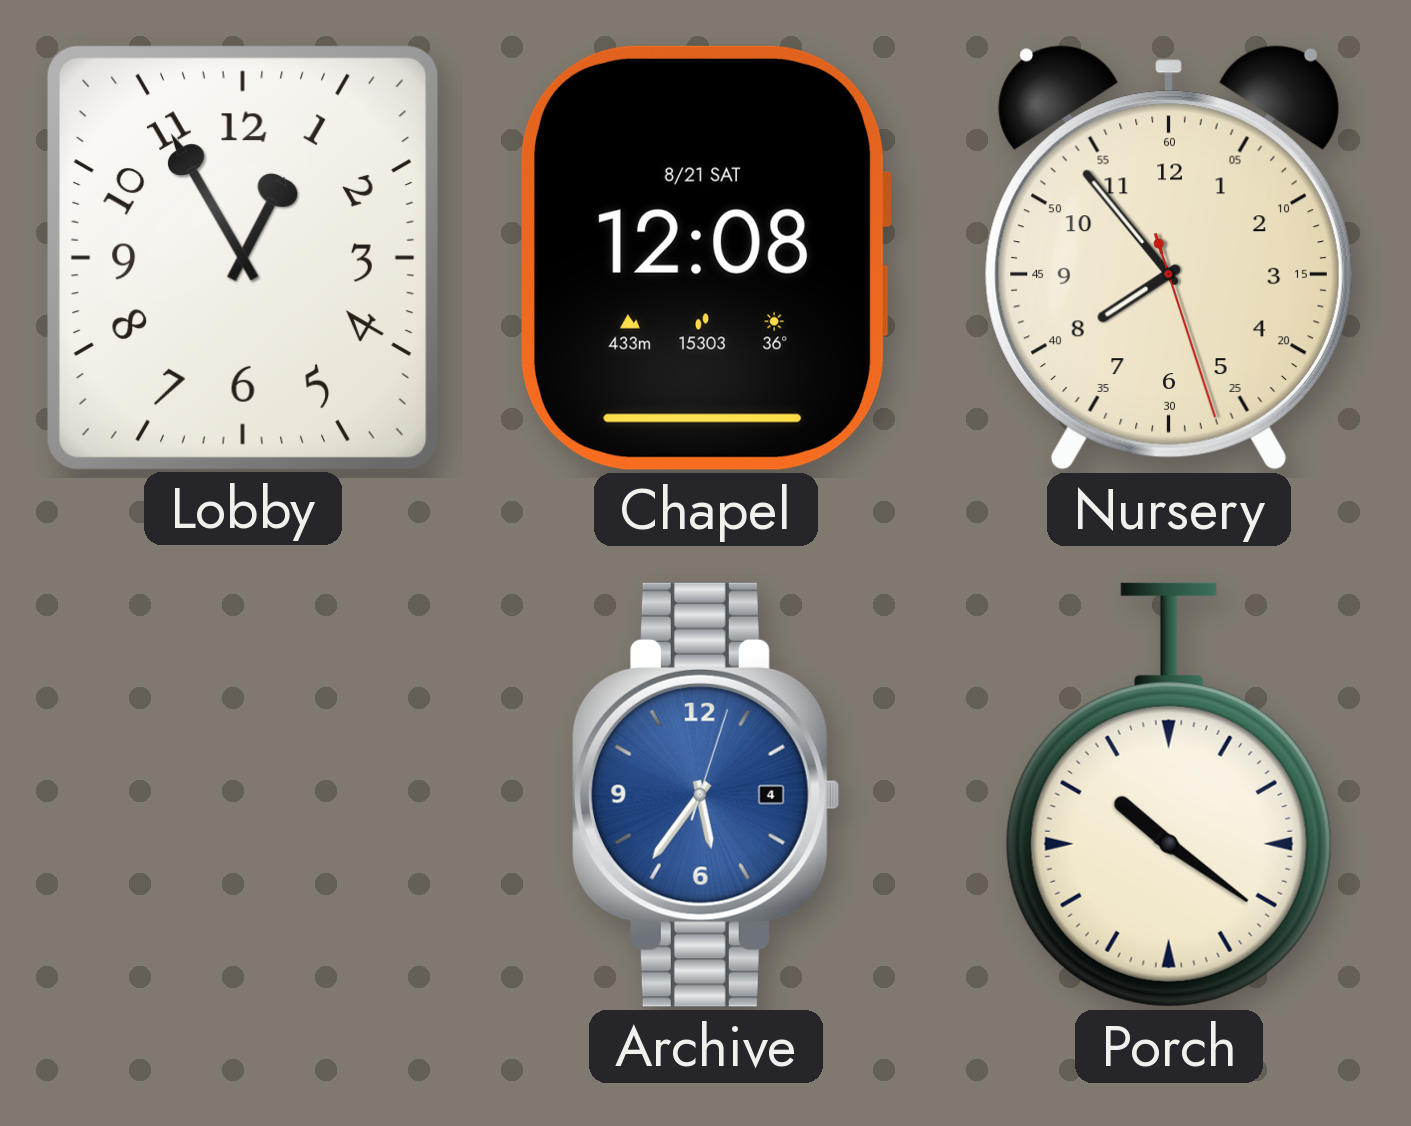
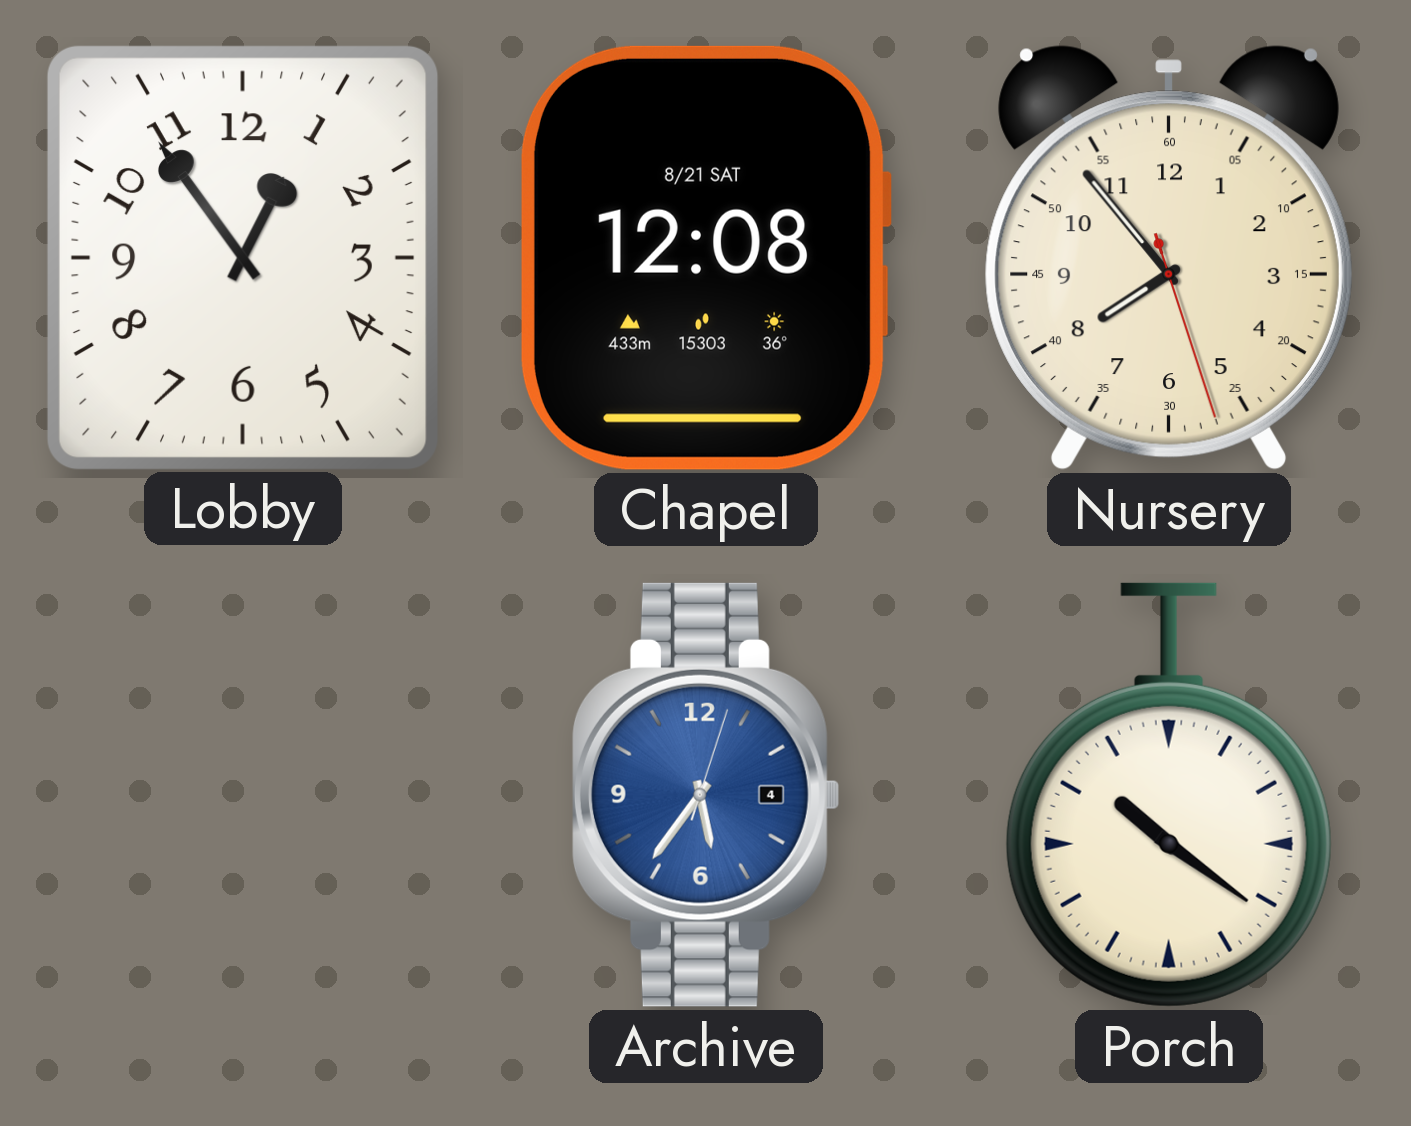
Lobby: 12:55 -> 12:54 (243, 258)
